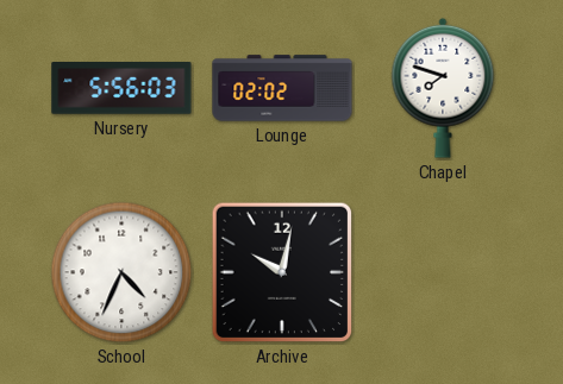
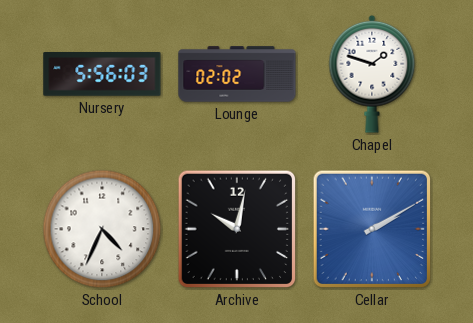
Chapel: 7:48 -> 1:48 (372, 74)
Cellar: none -> 2:10 (372, 229)
